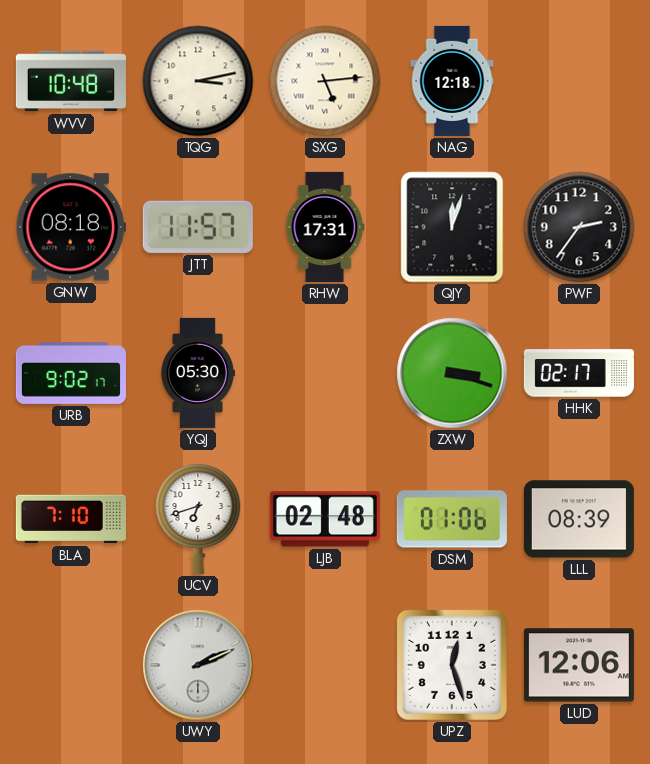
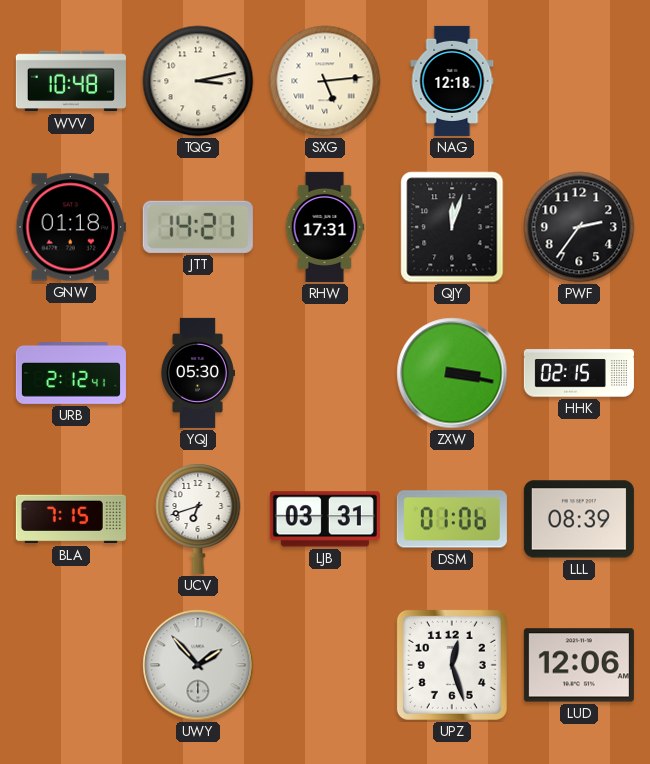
GNW: 08:18 -> 01:18 (71, 227)
JTT: 11:57 -> 14:21 (198, 227)
URB: 9:02 -> 2:12 (71, 374)
ZXW: 3:18 -> 3:17 (452, 373)
HHK: 02:17 -> 02:15 (579, 373)
BLA: 7:10 -> 7:15 (71, 519)
LJB: 02:48 -> 03:31 (325, 519)
UWY: 2:11 -> 1:53 (198, 665)
